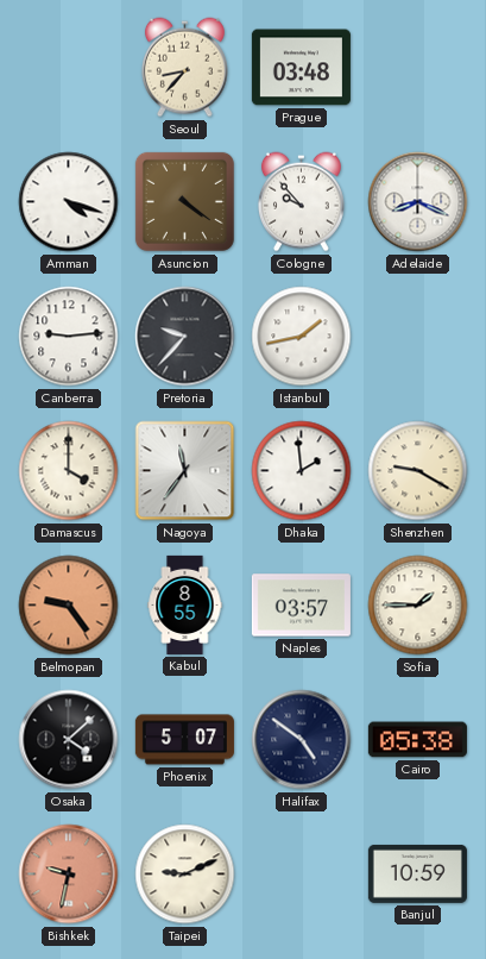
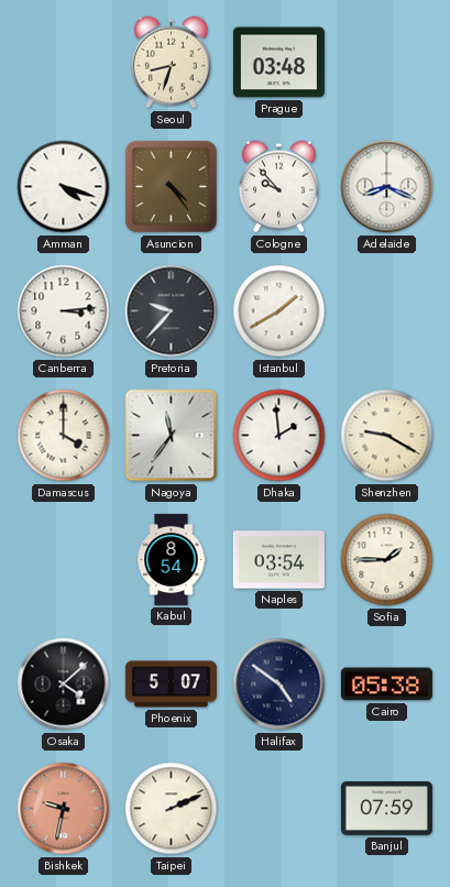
Seoul: 8:37 -> 8:33 (171, 63)
Asuncion: 4:21 -> 4:24 (171, 186)
Canberra: 9:14 -> 3:14 (64, 311)
Istanbul: 1:43 -> 1:40 (279, 311)
Belmopan: 9:24 -> none (69, 606)
Kabul: 8:55 -> 8:54 (172, 559)
Naples: 03:57 -> 03:54 (278, 560)
Taipei: 9:11 -> 2:11 (172, 809)
Banjul: 10:59 -> 07:59 (386, 808)
